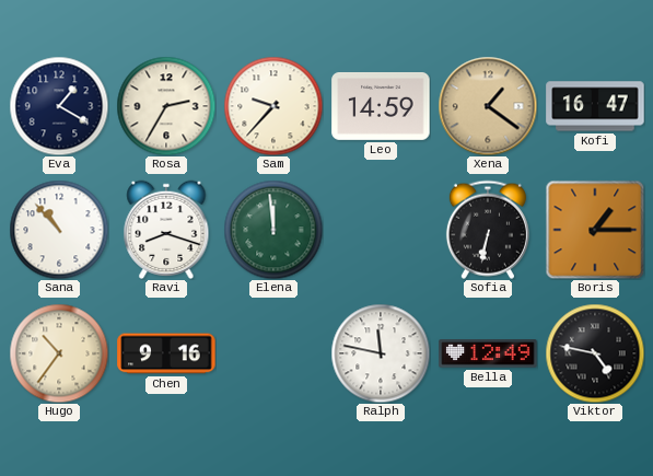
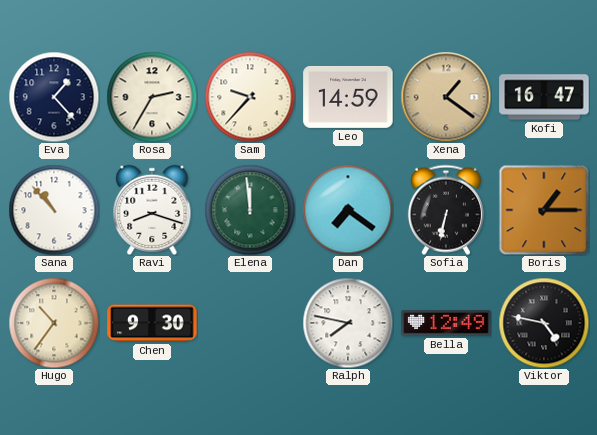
Eva: 1:20 -> 1:23 (54, 97)
Dan: none -> 7:21 (348, 210)
Chen: 9:16 -> 9:30 (152, 323)
Ralph: 11:47 -> 7:47 (348, 323)
